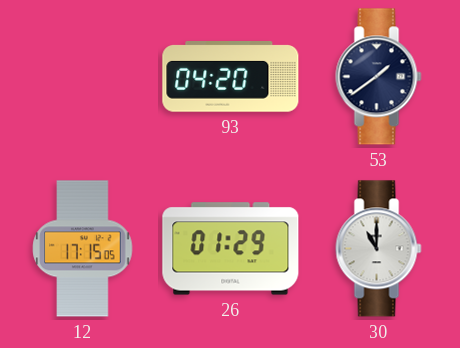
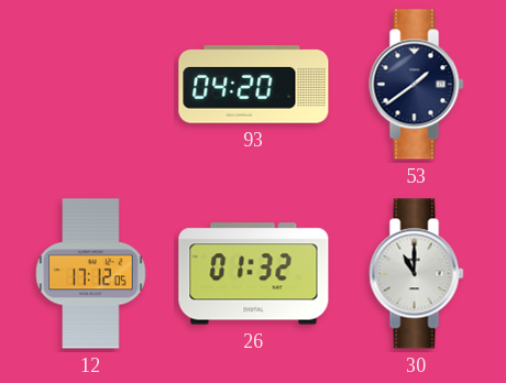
12: 17:15 -> 17:12 (91, 274)
26: 01:29 -> 01:32 (254, 274)
